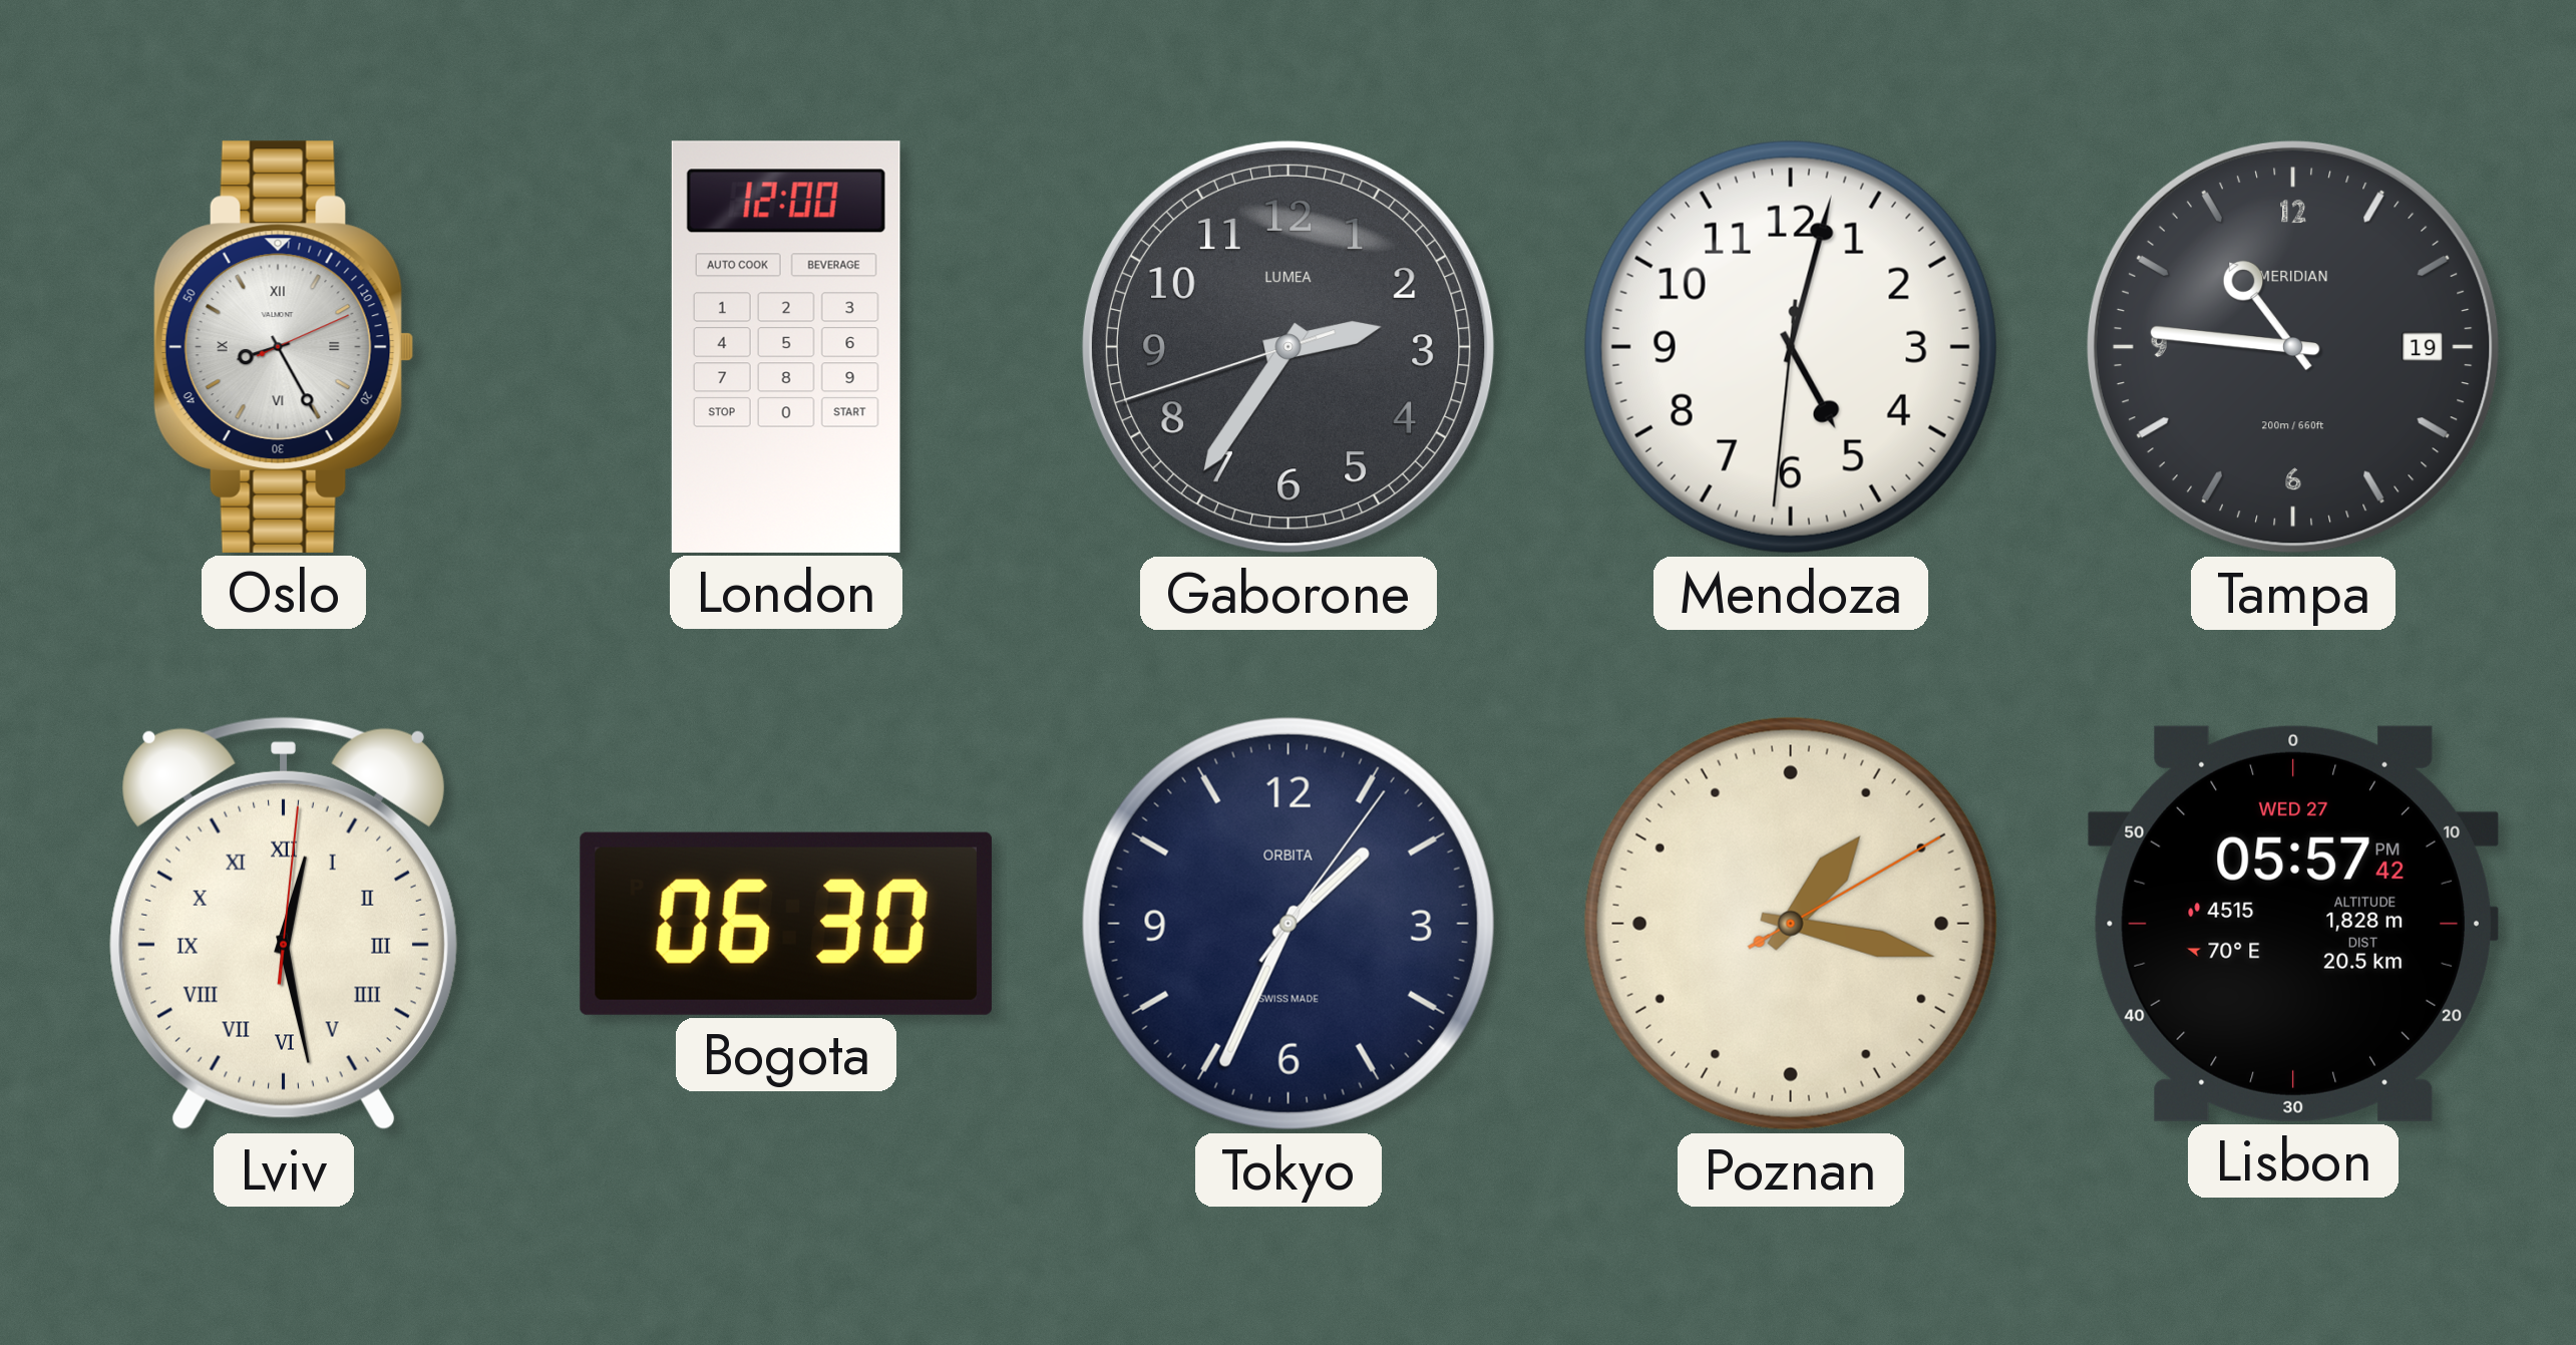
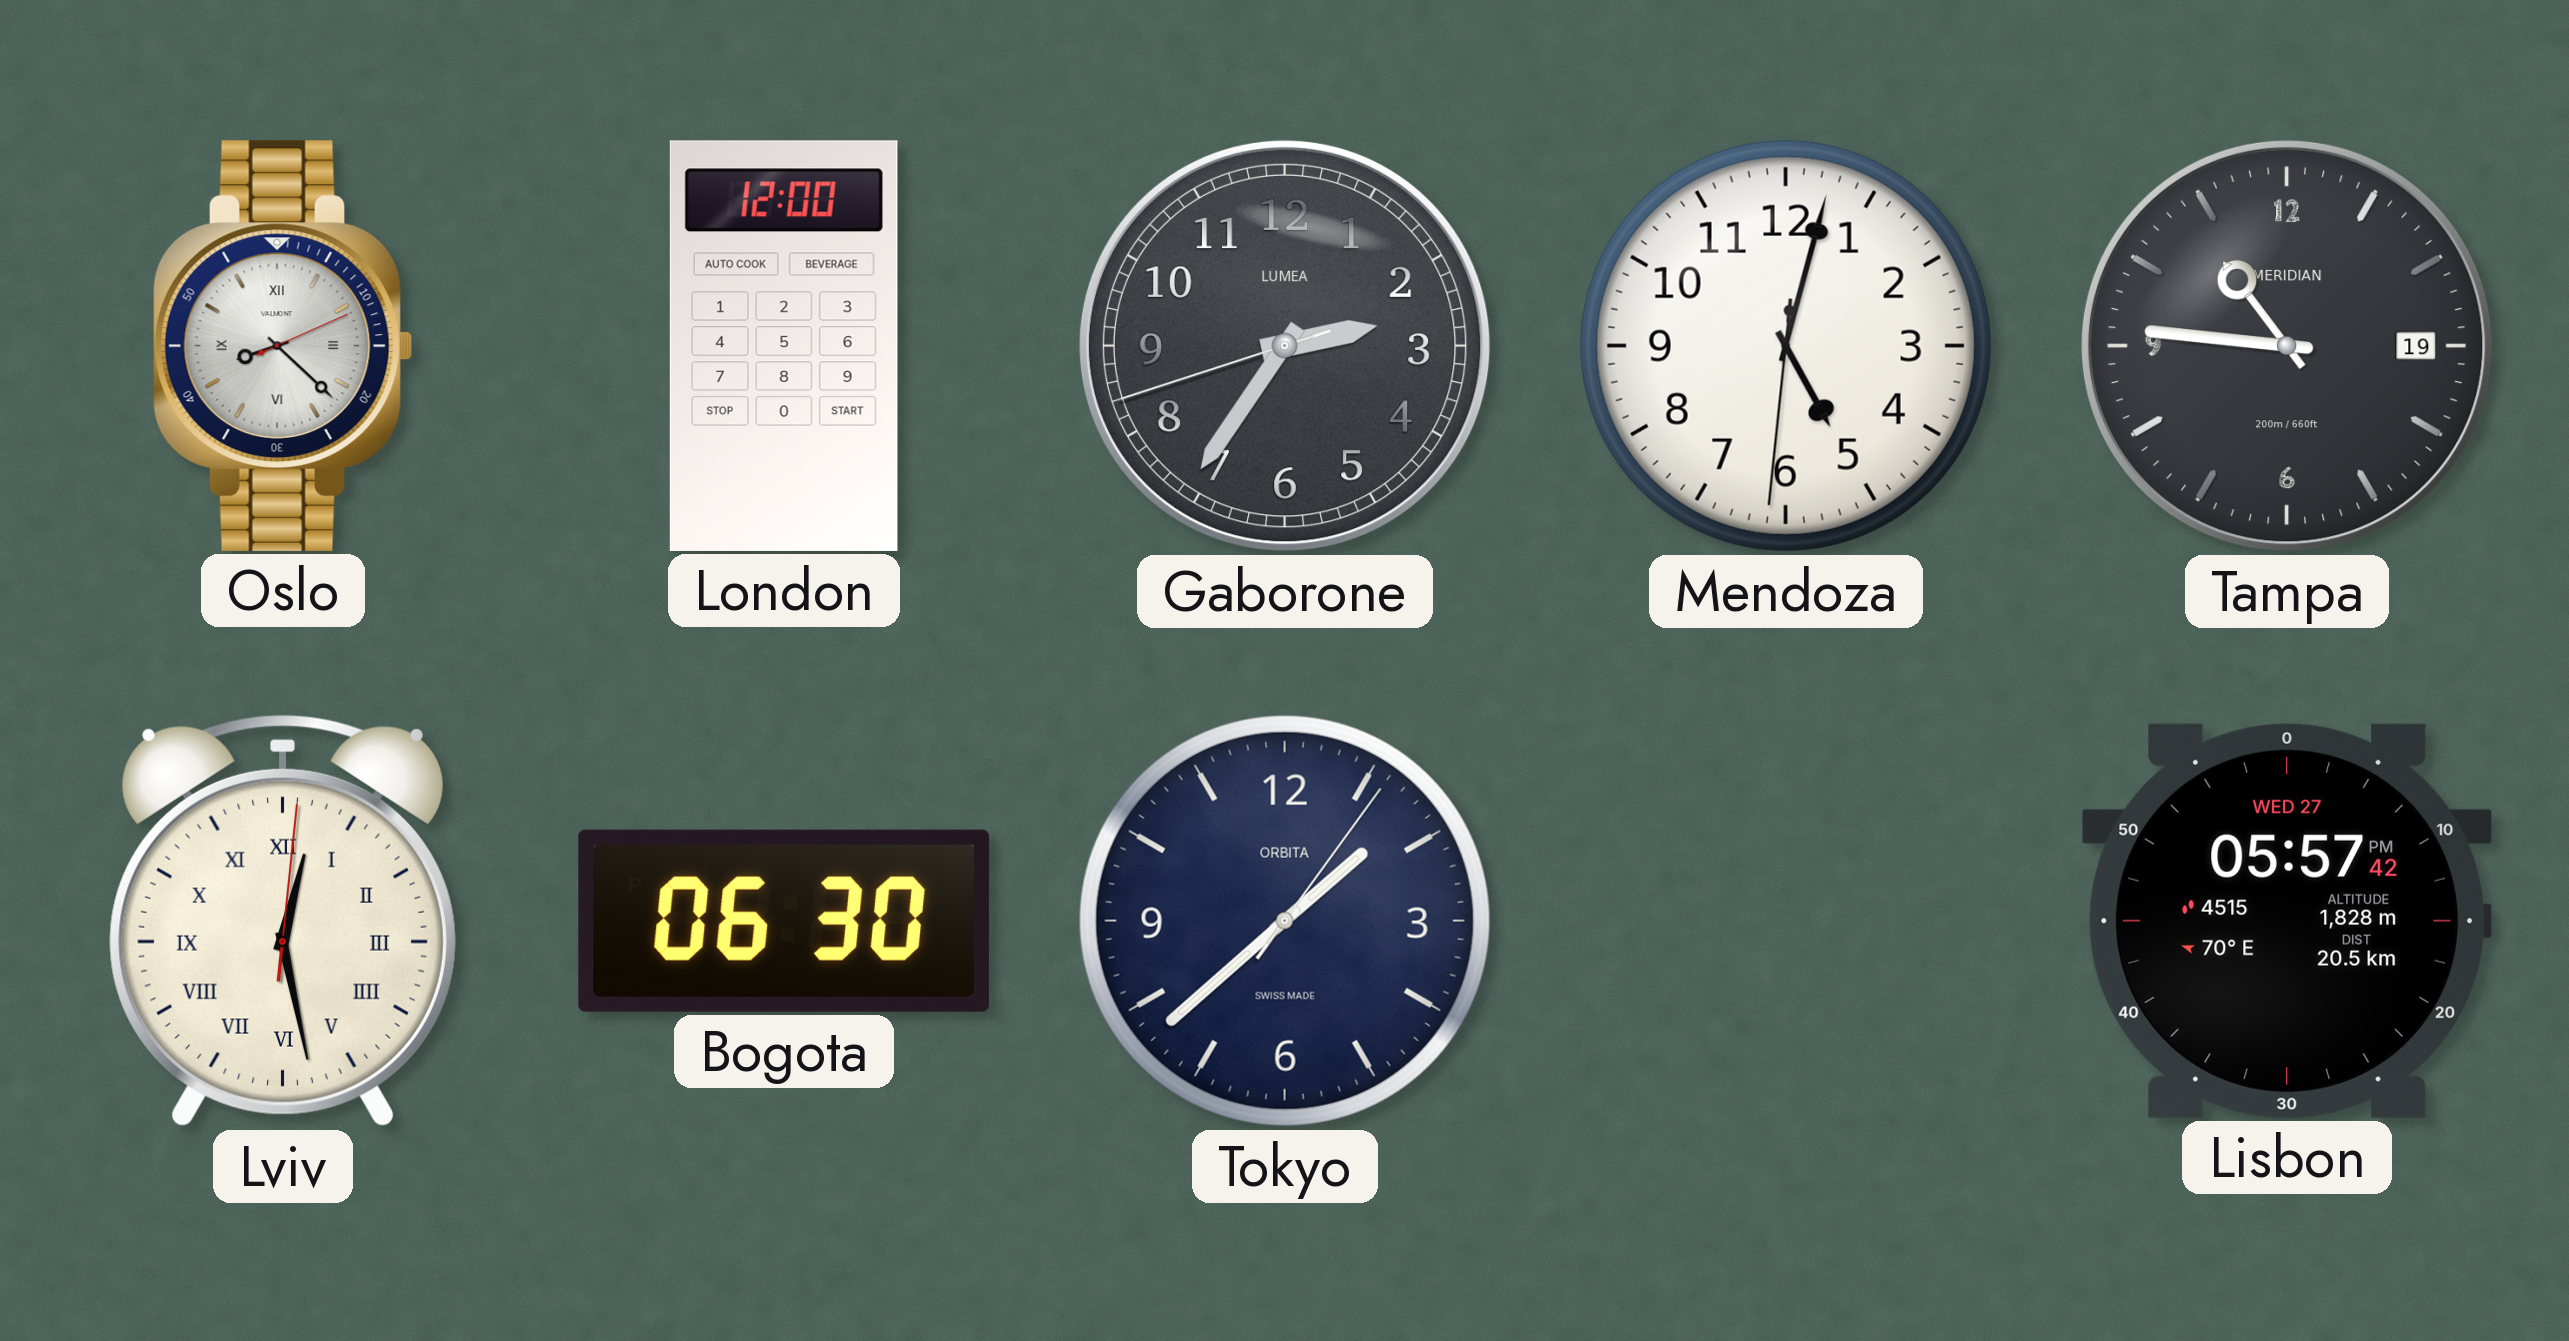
Oslo: 8:25 -> 8:22 (283, 346)
Tokyo: 1:34 -> 1:38 (1285, 921)
Poznan: 1:17 -> none (1791, 924)
